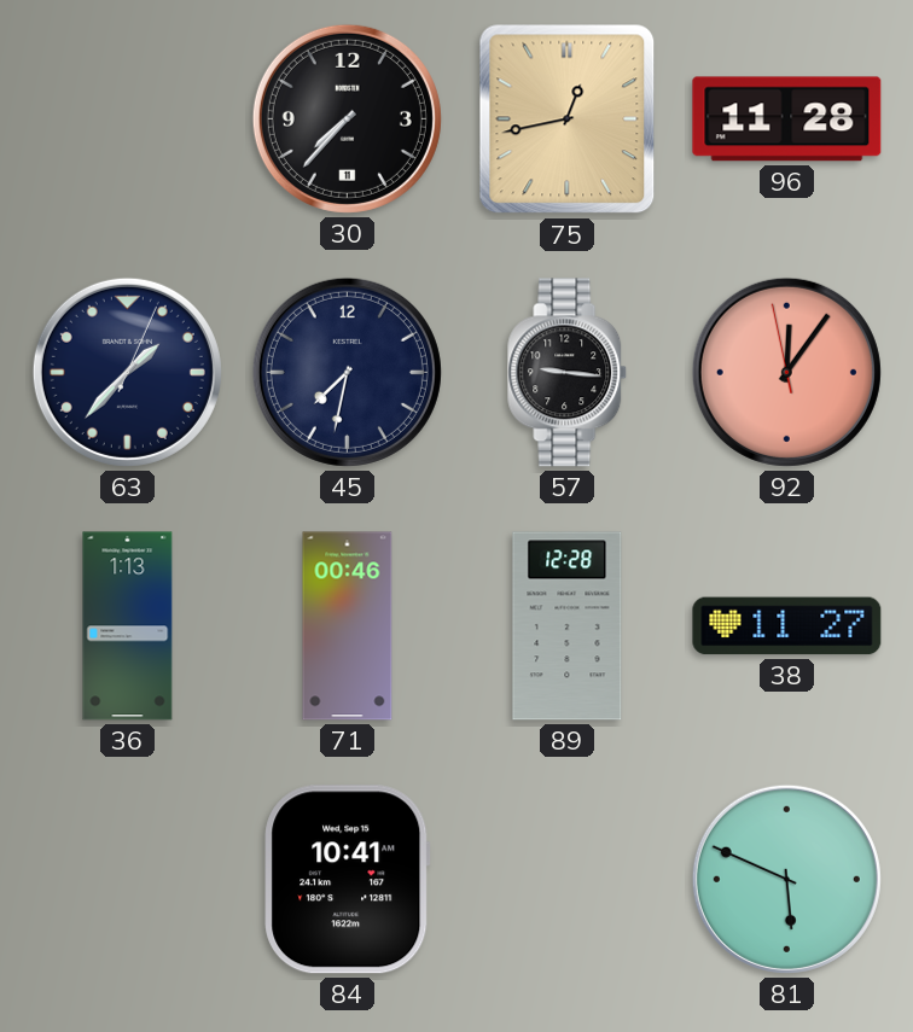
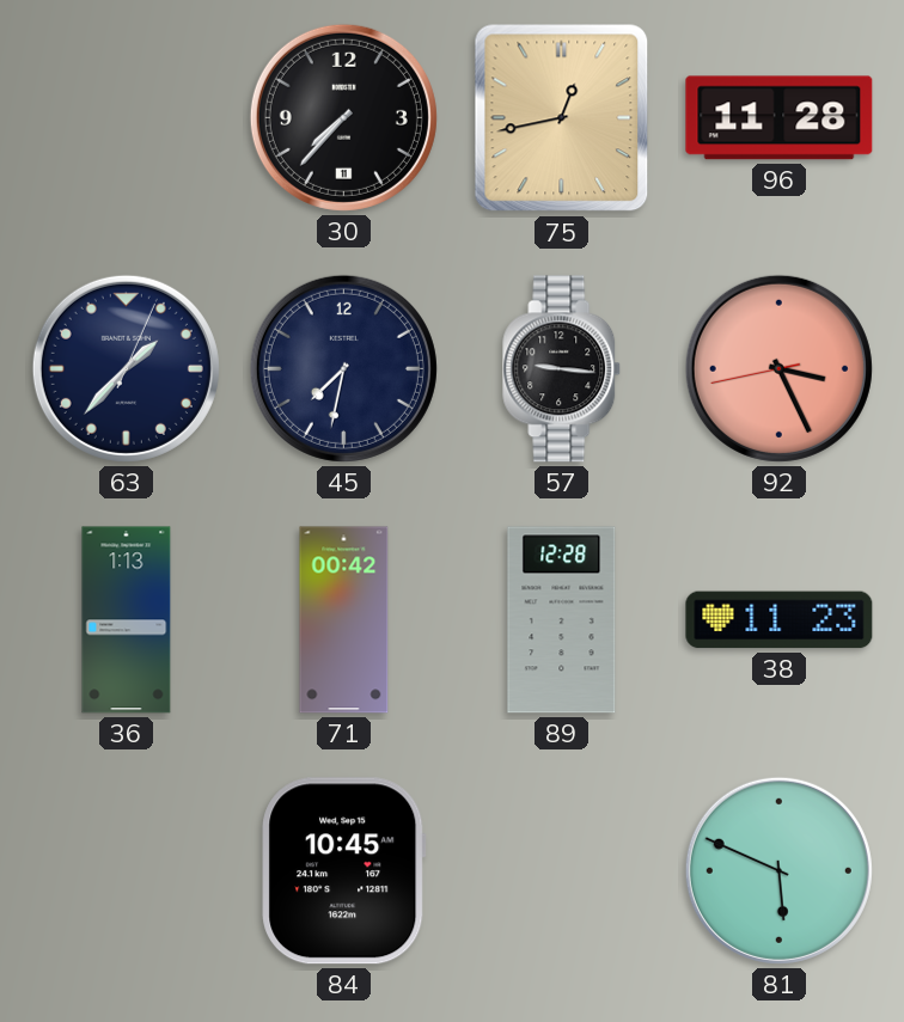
92: 12:05 -> 3:25 (778, 368)
71: 00:46 -> 00:42 (344, 620)
38: 11:27 -> 11:23 (780, 620)
84: 10:41 -> 10:45 (344, 871)
